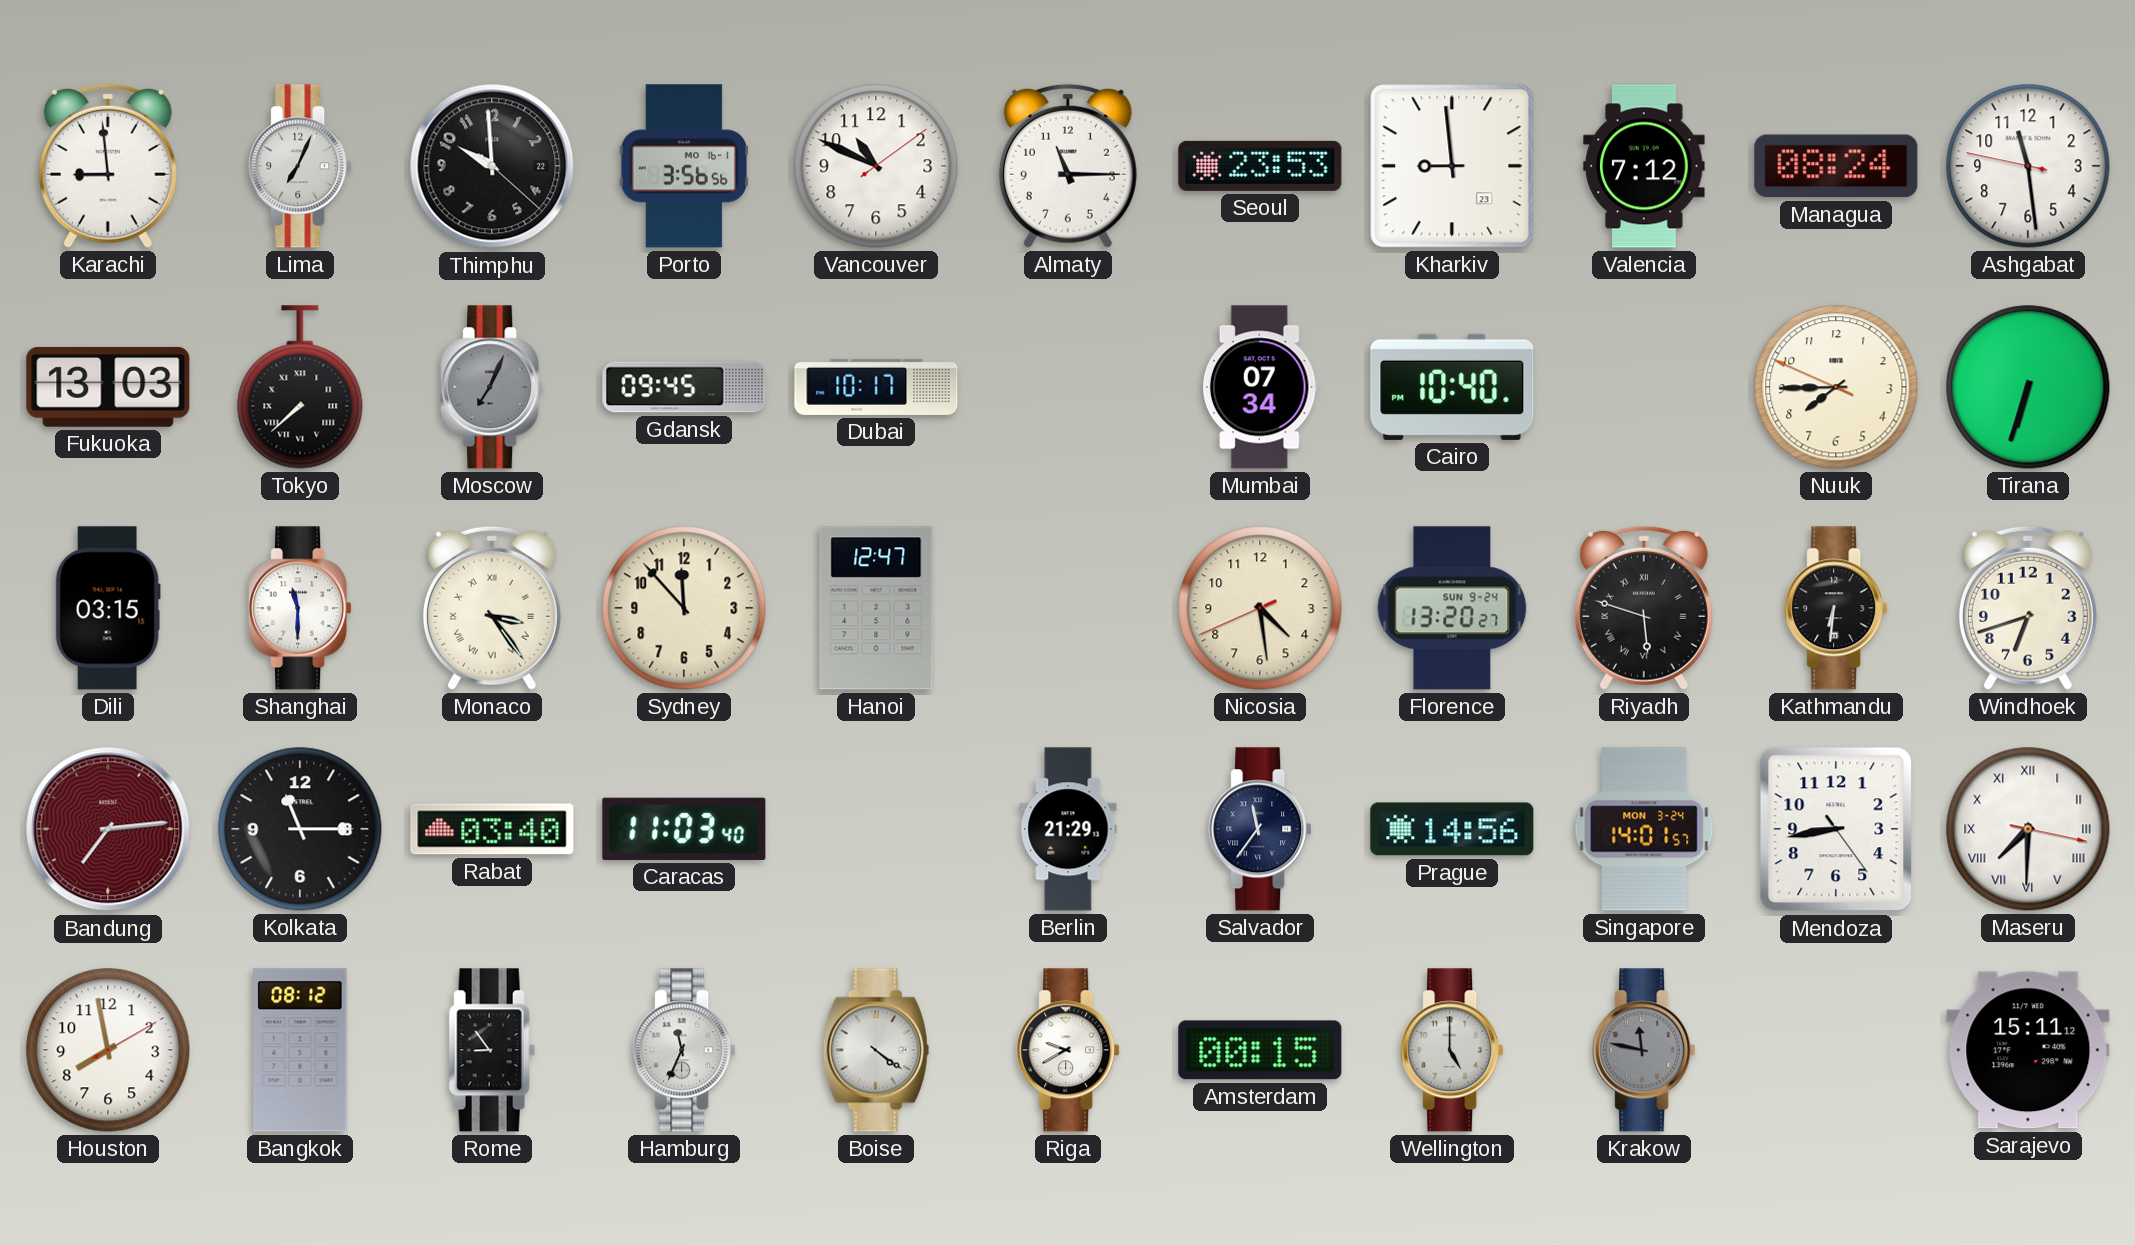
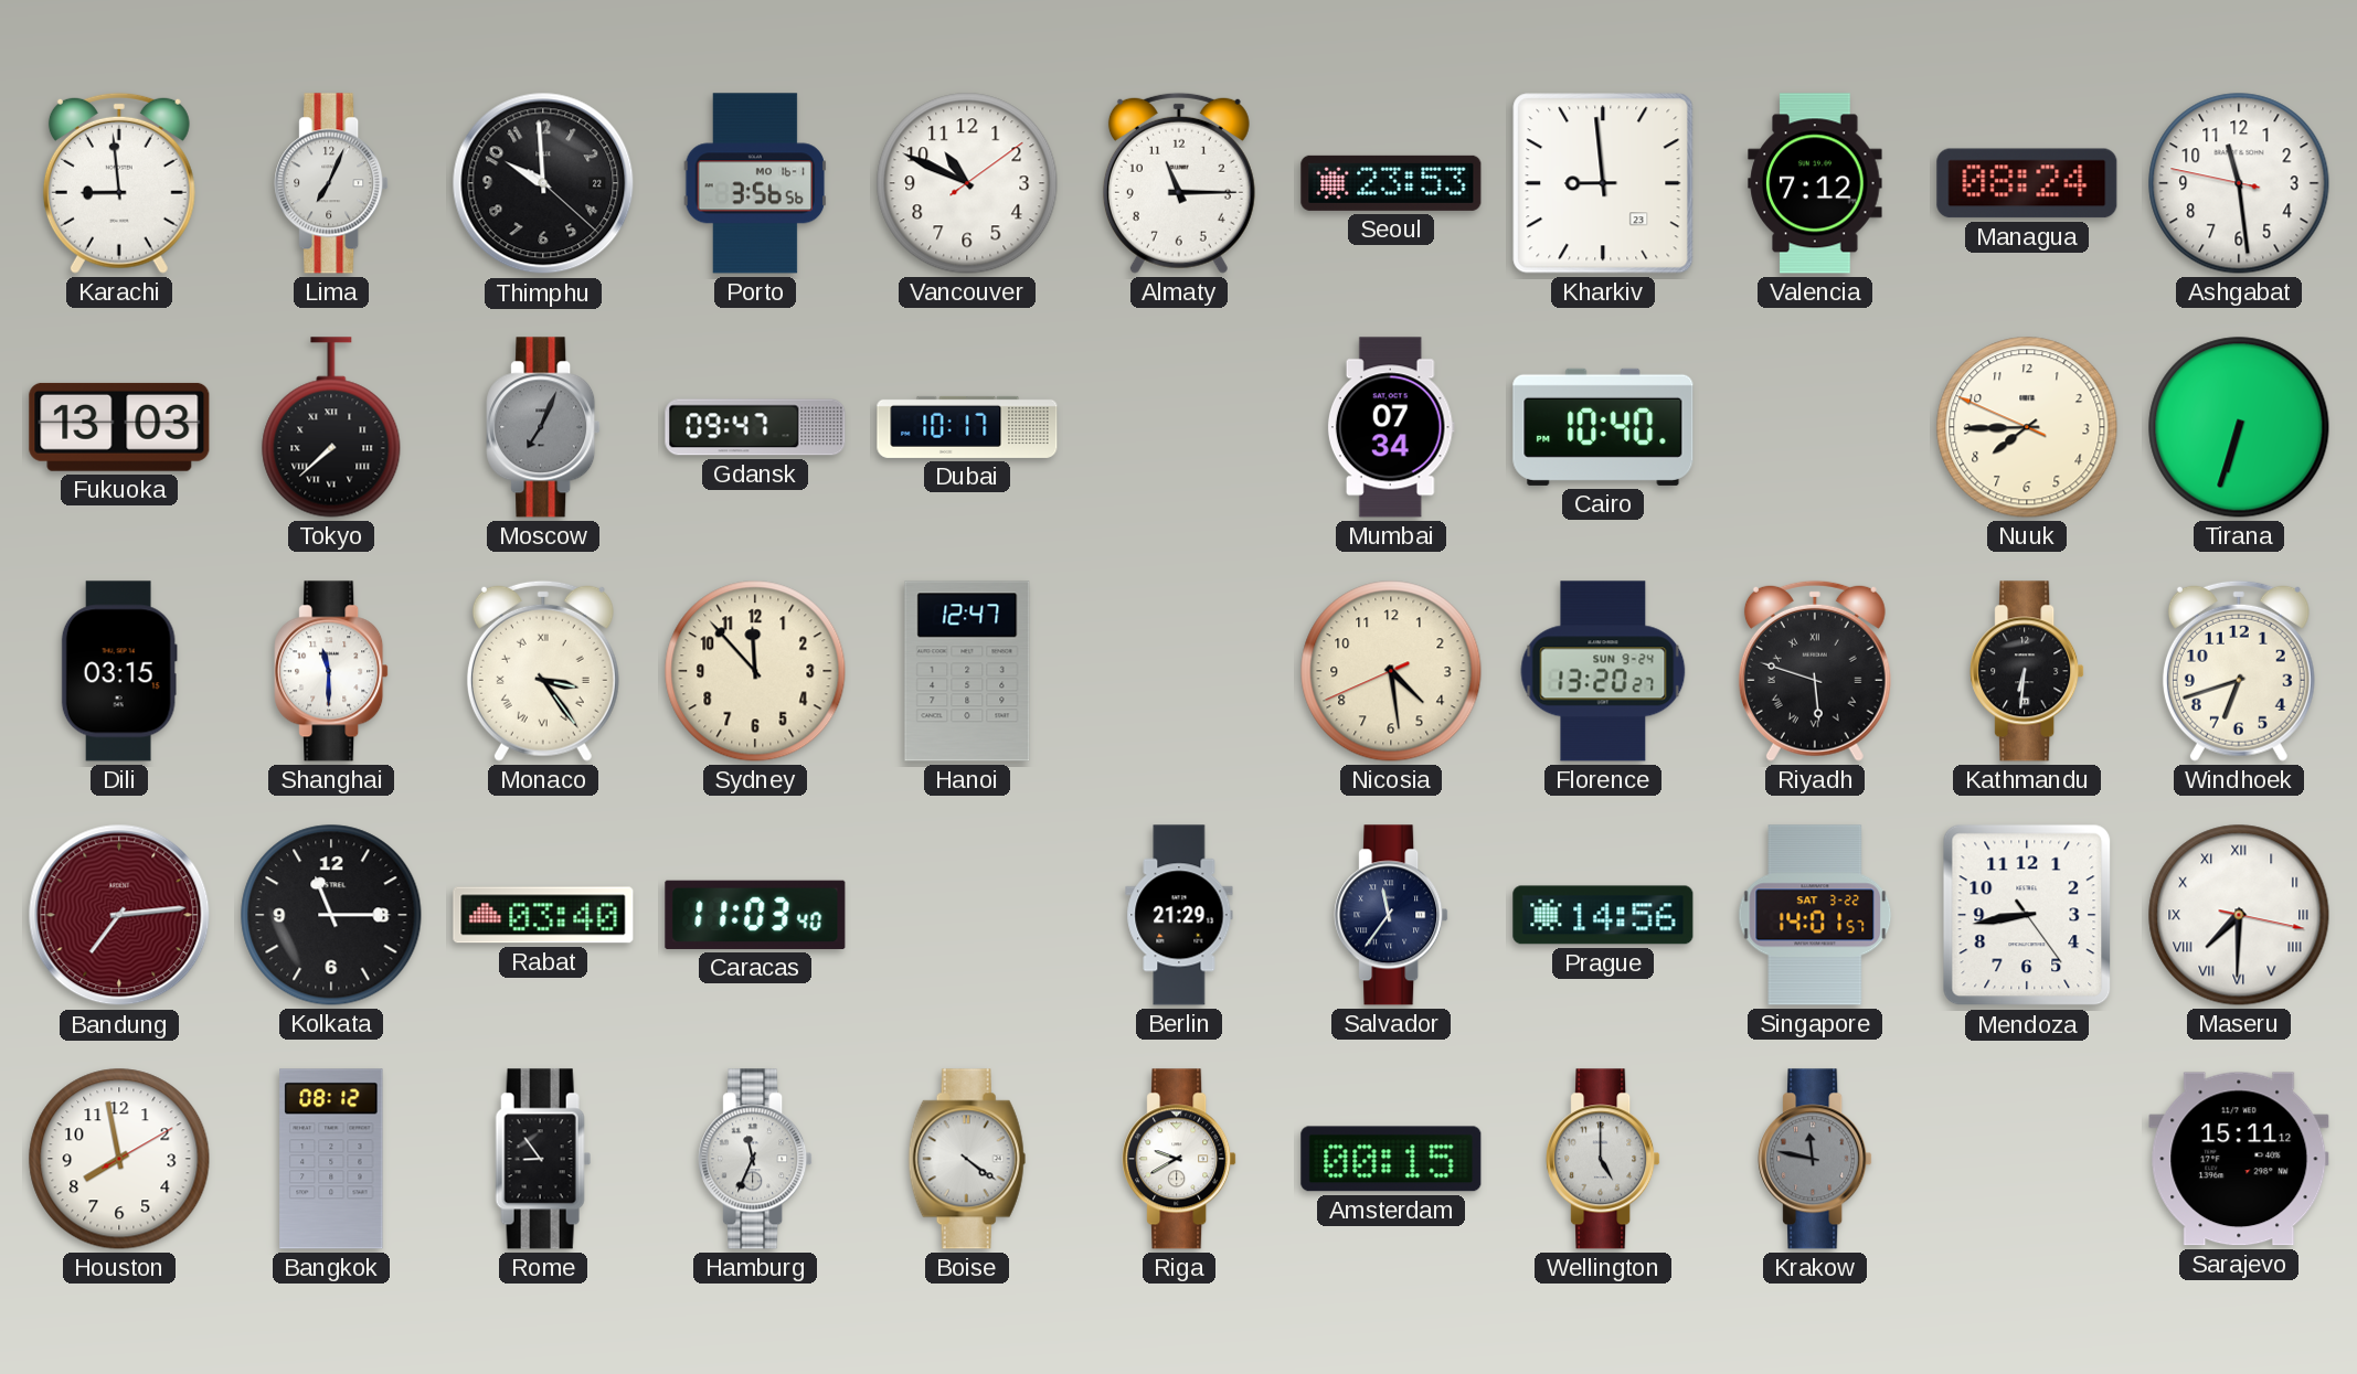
Gdansk: 09:45 -> 09:47 (755, 427)
Singapore date: MON 3-24 -> SAT 3-22 (1815, 915)
